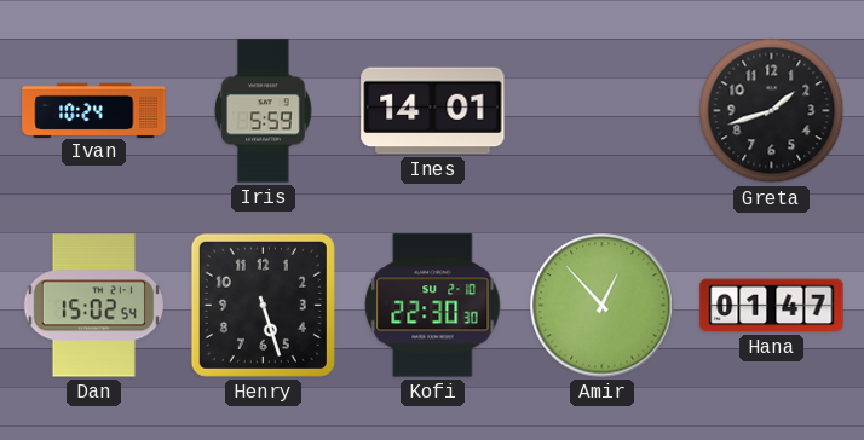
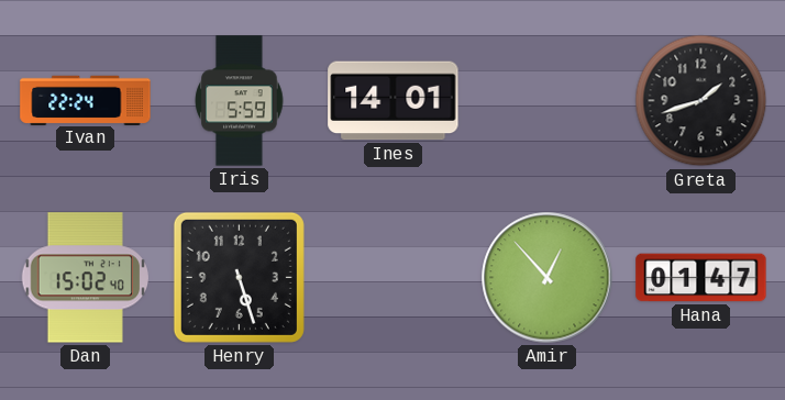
Ivan: 10:24 -> 22:24 (86, 100)
Dan: 15:02:54 -> 15:02:40 (85, 278)
Kofi: 22:30 -> none (433, 306)
